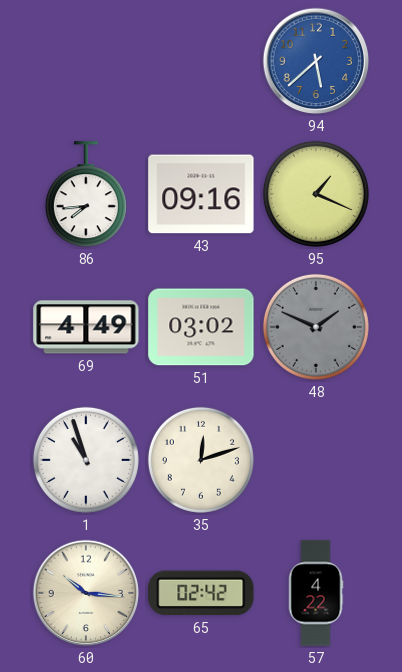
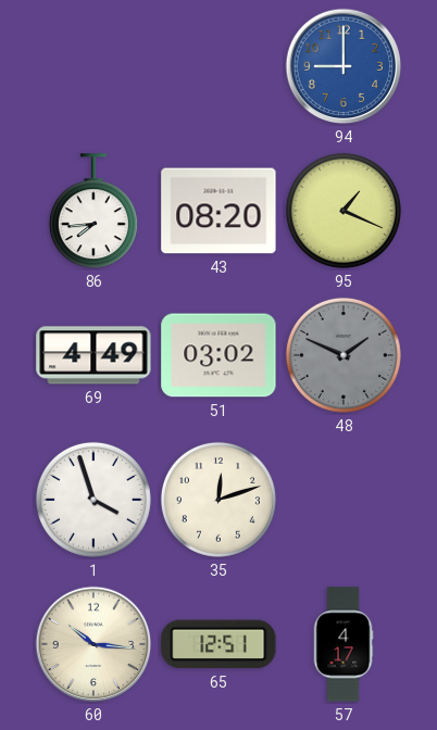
94: 5:38 -> 9:00 (344, 66)
43: 09:16 -> 08:20 (218, 211)
1: 10:57 -> 3:57 (93, 500)
65: 02:42 -> 12:51 (218, 644)
57: 4:22 -> 4:17 (344, 644)
